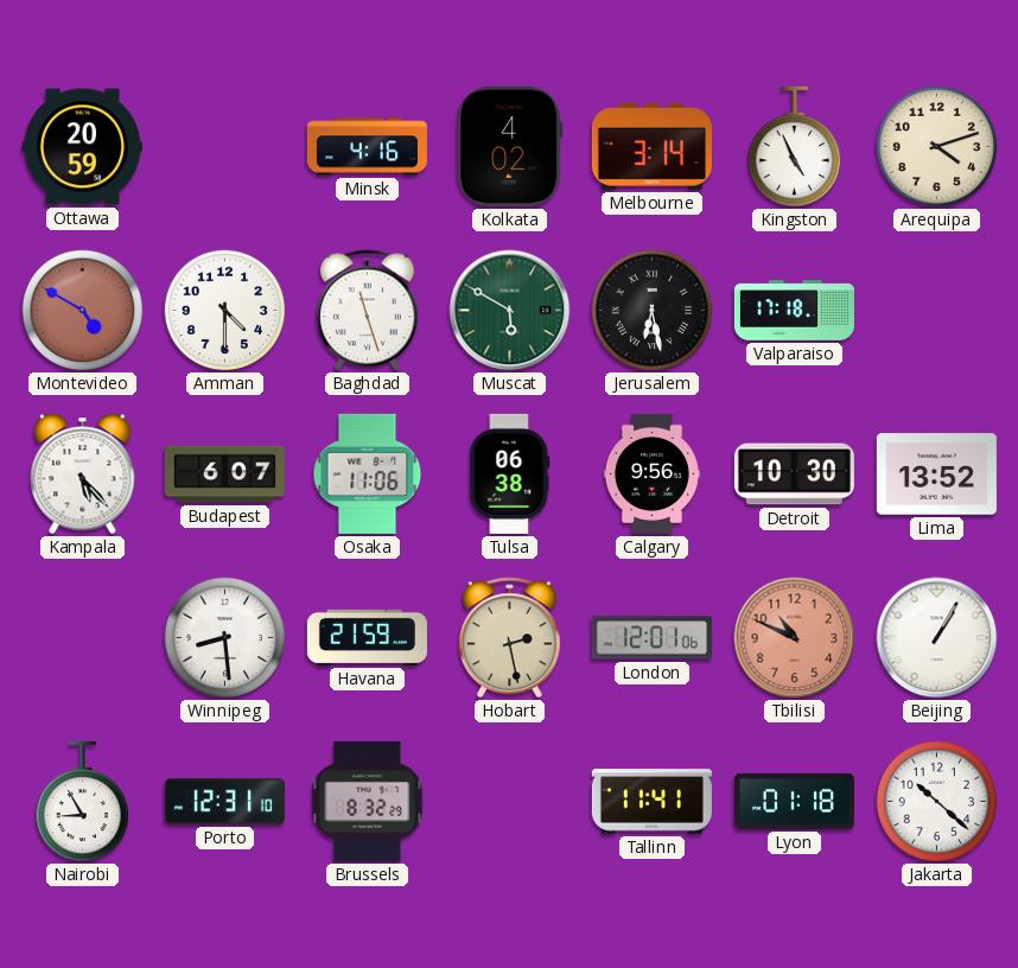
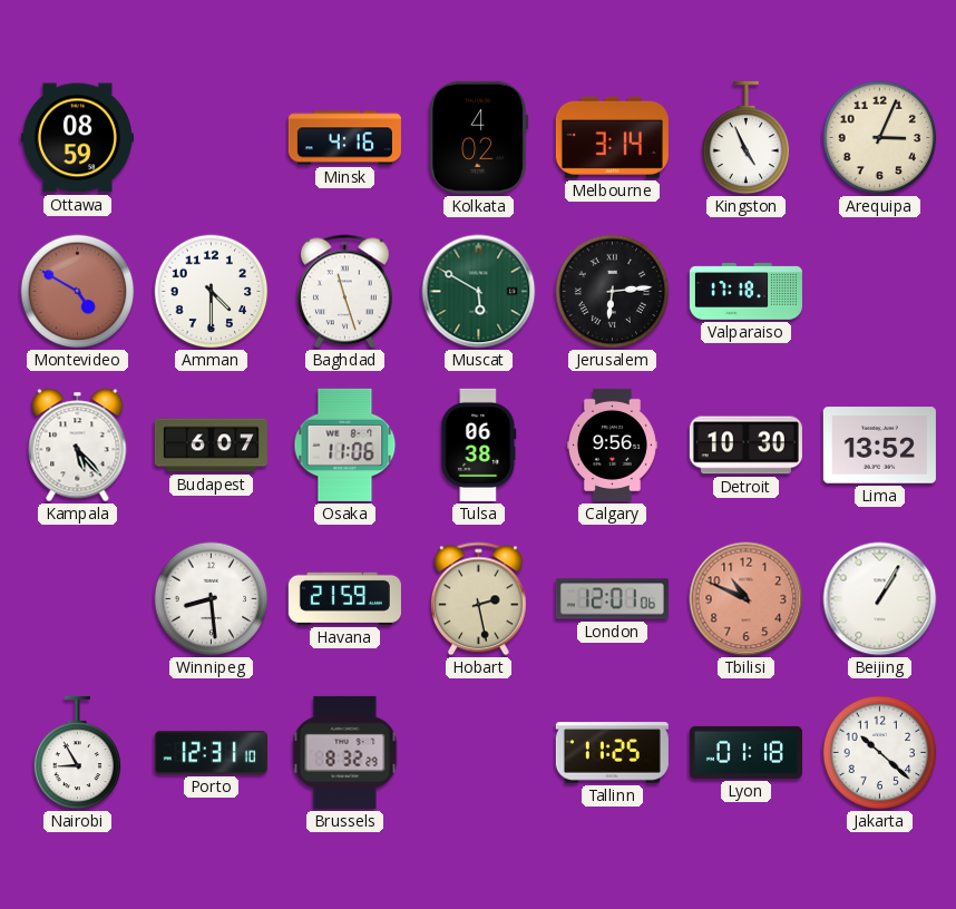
Ottawa: 20:59 -> 08:59 (77, 138)
Arequipa: 4:12 -> 3:04 (880, 138)
Jerusalem: 6:28 -> 6:14 (613, 292)
Tallinn: 11:41 -> 11:25 (612, 753)
